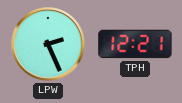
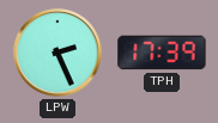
TPH: 12:21 -> 17:39 (162, 53)
